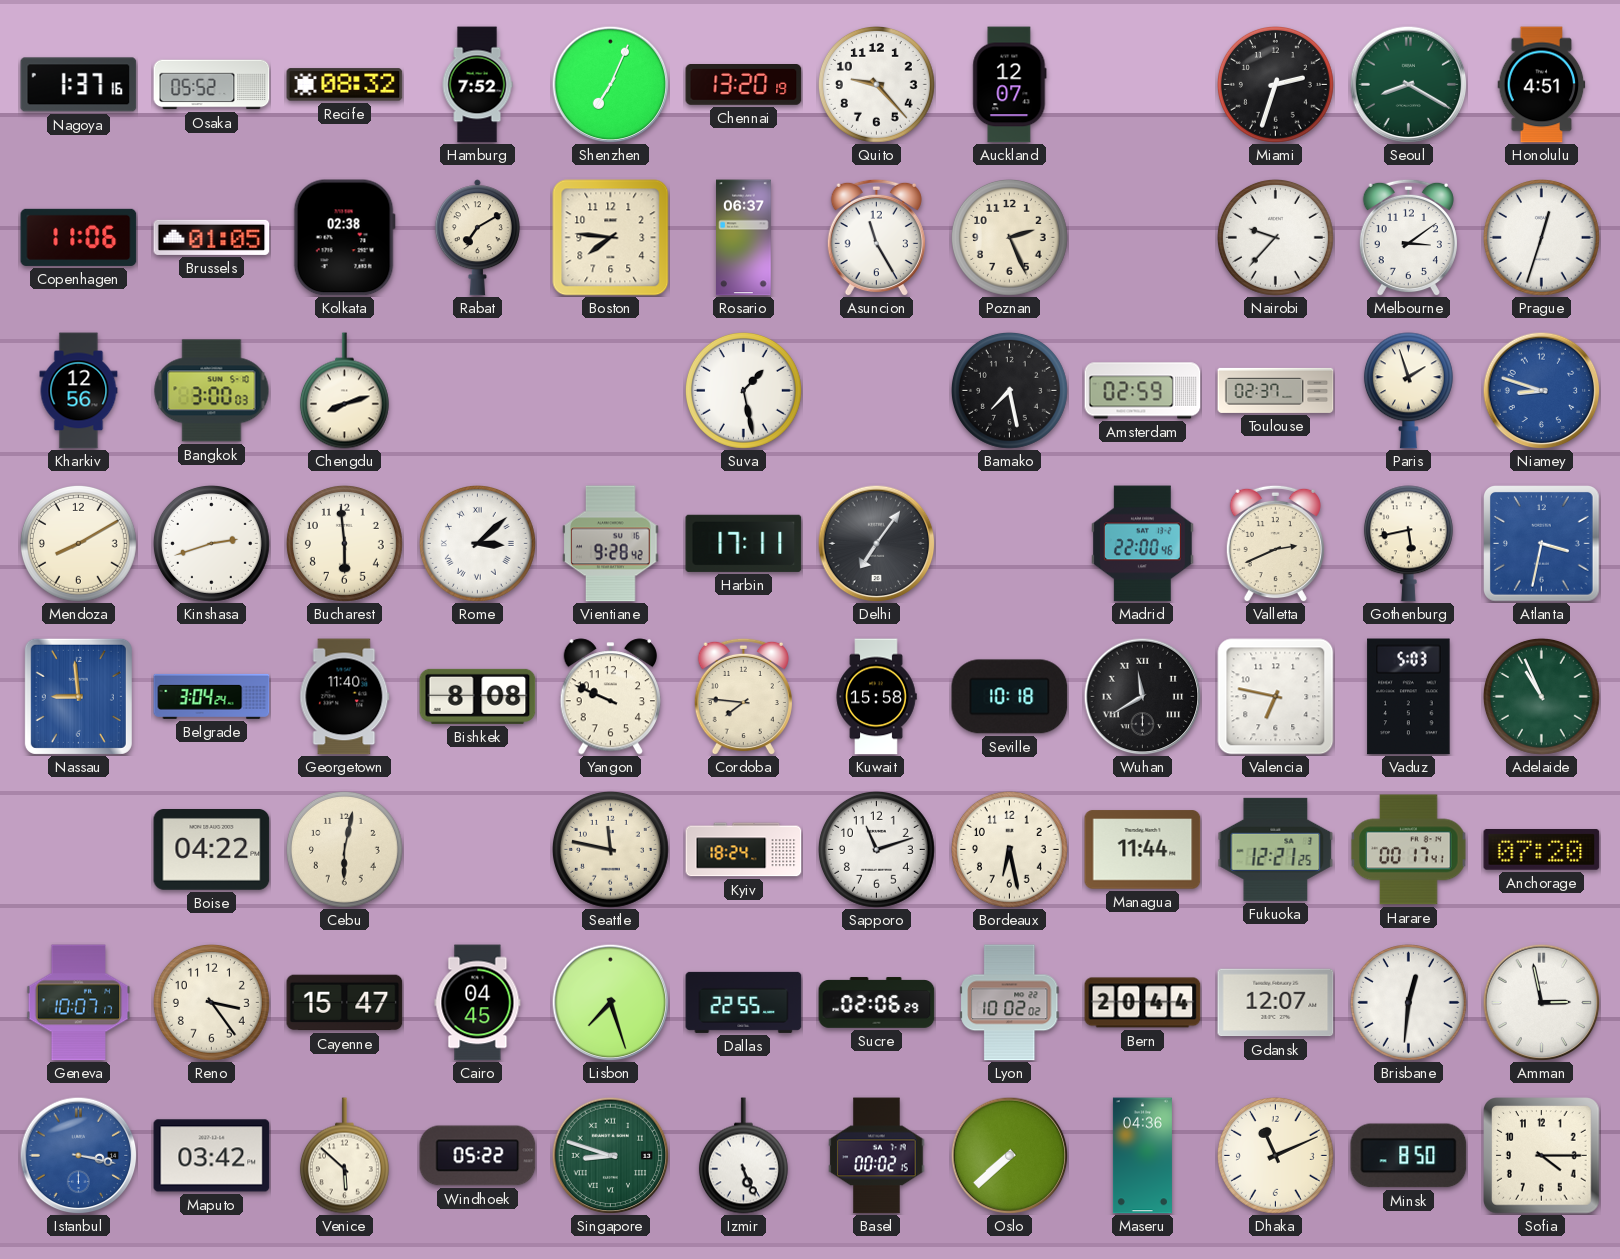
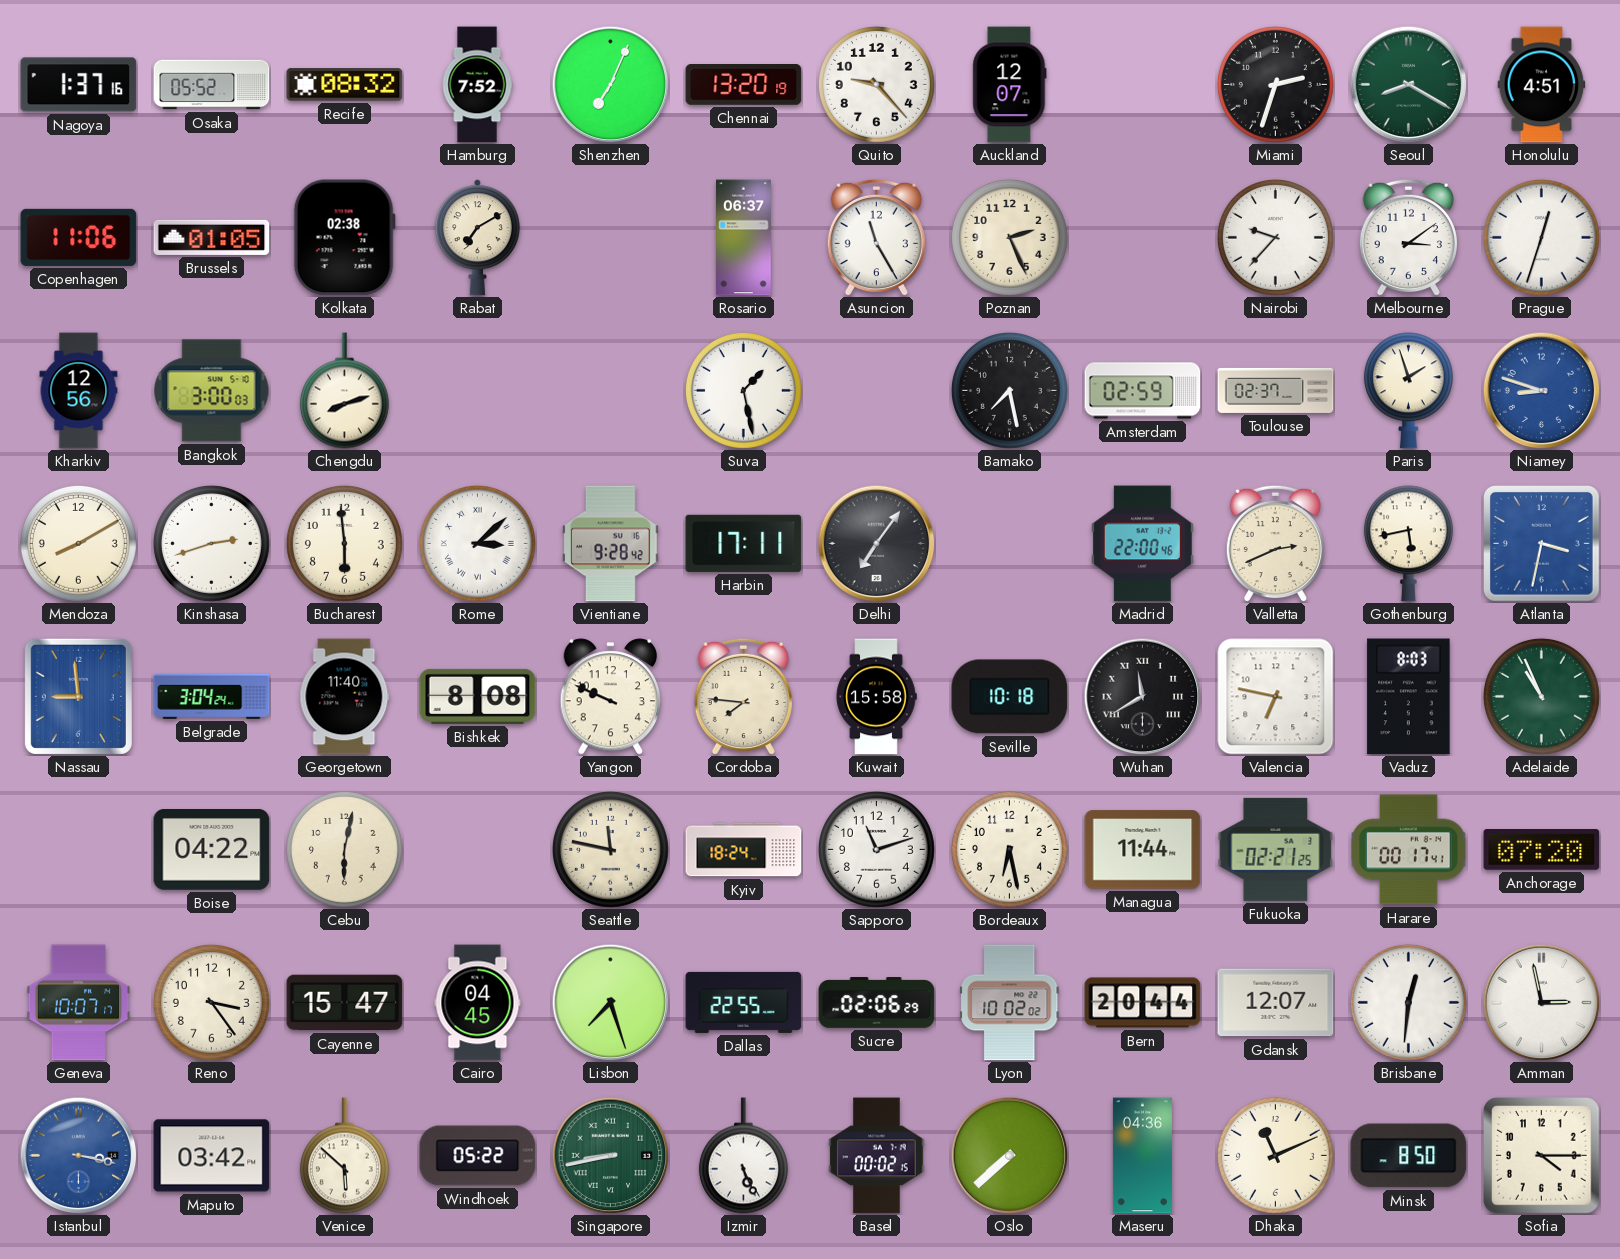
Boston: 7:46 -> none (611, 238)
Vaduz: 5:03 -> 8:03 (1409, 697)
Fukuoka: 12:21 -> 02:21 (1276, 849)
Singapore: 8:48 -> 8:43 (610, 1155)
